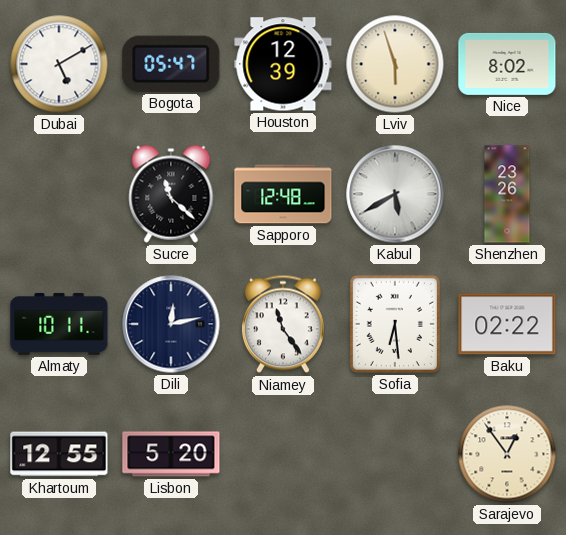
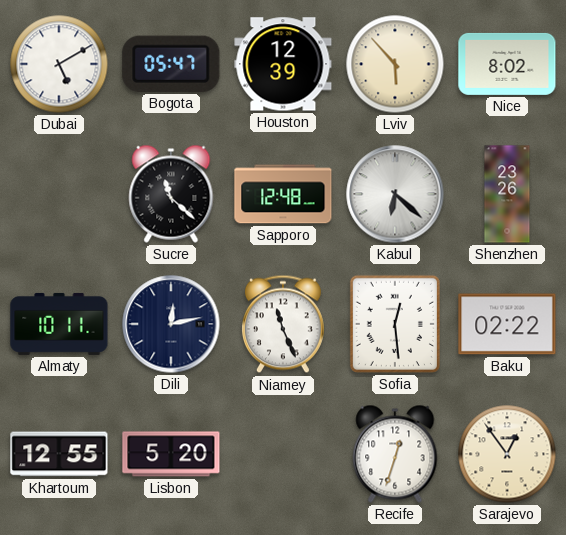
Lviv: 5:57 -> 5:53 (395, 64)
Kabul: 5:40 -> 6:22 (395, 194)
Niamey: 11:24 -> 11:26 (283, 324)
Sofia: 6:29 -> 12:29 (395, 324)
Recife: none -> 12:33 (395, 454)
